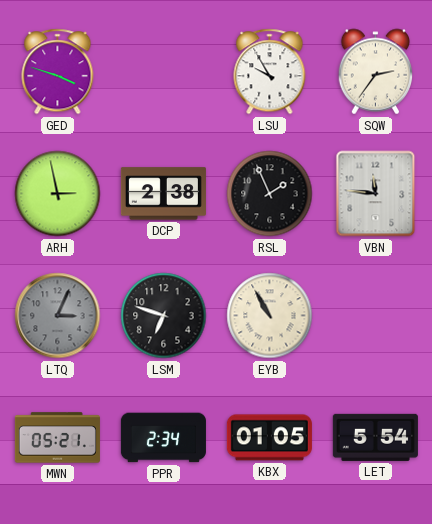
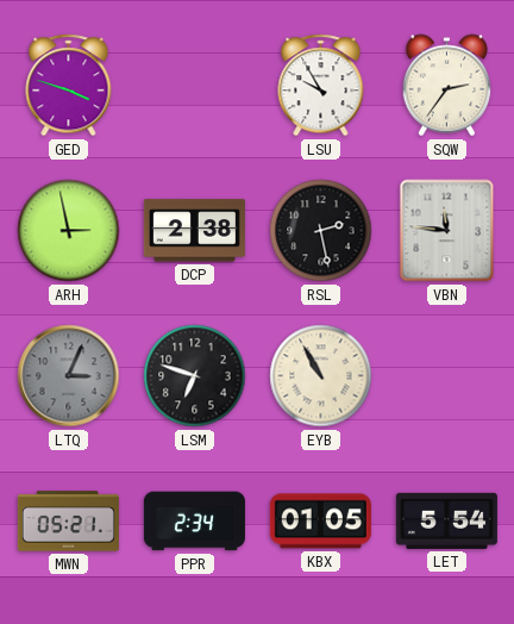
RSL: 1:56 -> 2:28 (321, 231)
